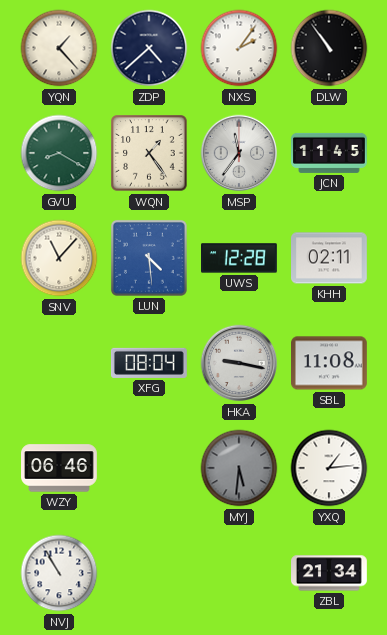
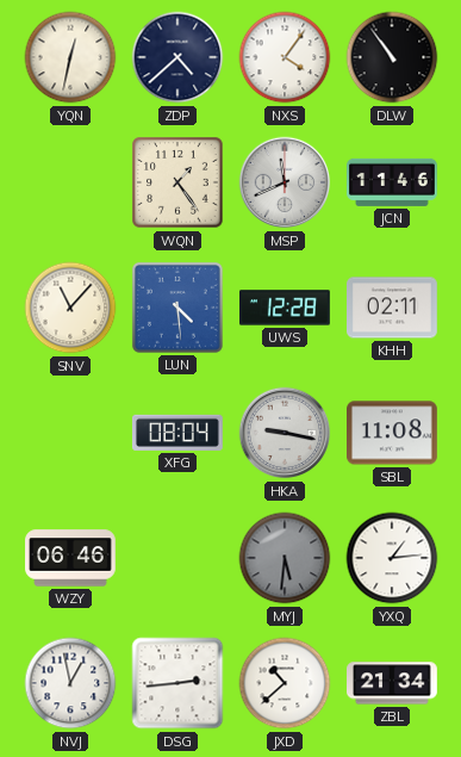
YQN: 1:23 -> 12:32 (70, 57)
NXS: 2:06 -> 4:06 (285, 57)
GVU: 8:20 -> none (59, 153)
MSP: 11:36 -> 11:41 (285, 182)
JCN: 11:45 -> 11:46 (393, 182)
NVJ: 10:55 -> 12:58 (70, 683)
DSG: none -> 2:44 (177, 683)
JXD: none -> 10:38 (285, 683)
